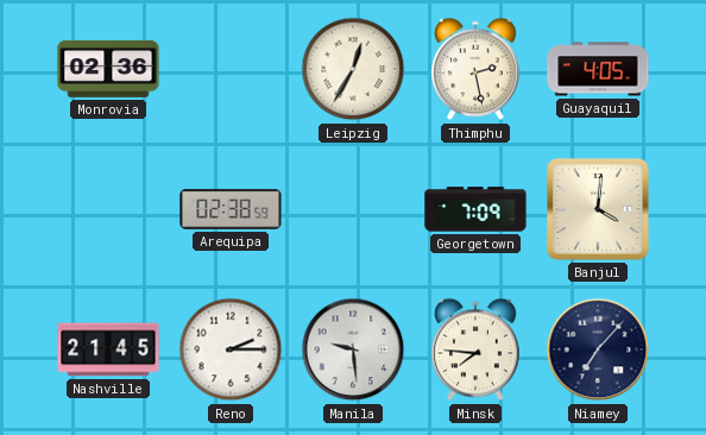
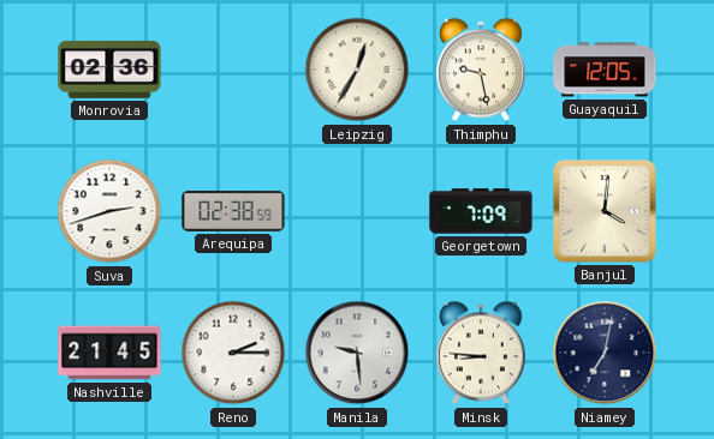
Thimphu: 2:28 -> 9:28 (482, 70)
Guayaquil: 4:05 -> 12:05 (605, 70)
Suva: none -> 2:42 (109, 211)
Minsk: 7:46 -> 8:46 (482, 353)
Niamey: 7:07 -> 7:02 (605, 353)
